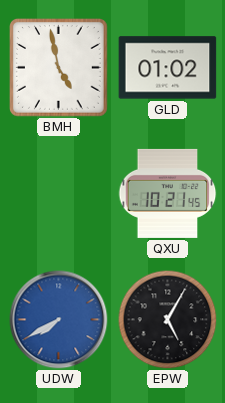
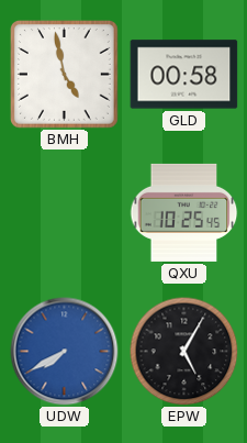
GLD: 01:02 -> 00:58 (184, 75)
QXU: 10:21 -> 10:25 (183, 212)
